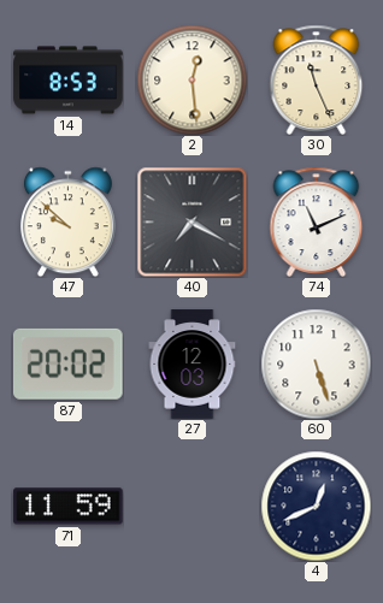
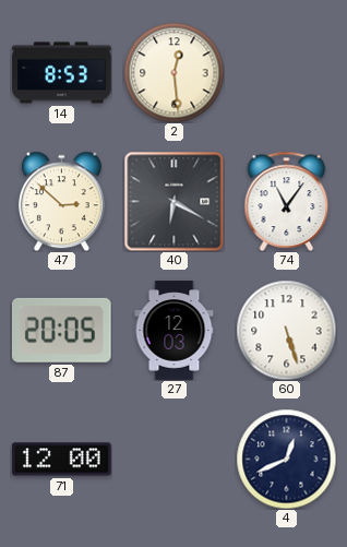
30: 11:26 -> none (317, 79)
47: 9:52 -> 2:52 (61, 201)
40: 7:20 -> 6:20 (174, 201)
74: 11:11 -> 11:06 (287, 201)
87: 20:02 -> 20:05 (61, 330)
71: 11:59 -> 12:00 (62, 460)
